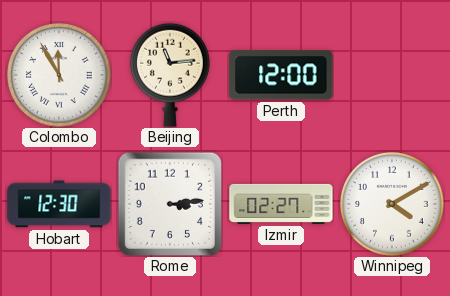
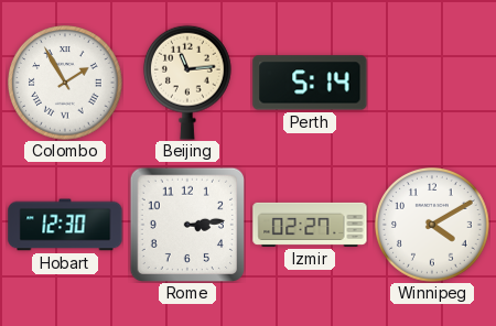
Colombo: 11:55 -> 1:55 (66, 84)
Perth: 12:00 -> 5:14 (310, 83)
